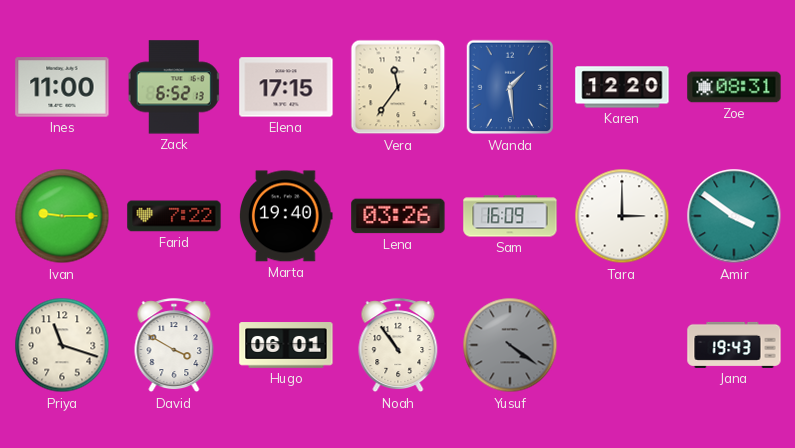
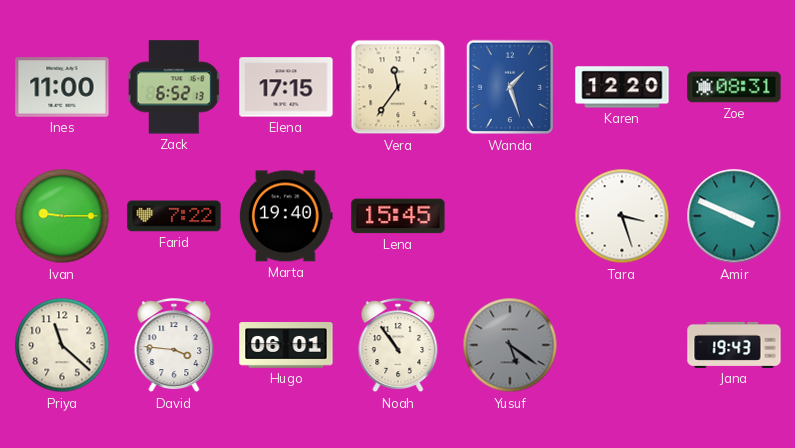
Wanda: 1:29 -> 1:27 (510, 87)
Lena: 03:26 -> 15:45 (398, 216)
Sam: 16:09 -> none (510, 216)
Tara: 3:00 -> 3:27 (622, 216)
Amir: 3:51 -> 3:49 (734, 216)
Priya: 11:18 -> 11:22 (62, 345)
David: 3:50 -> 3:46 (174, 346)
Yusuf: 4:21 -> 5:21 (510, 345)
